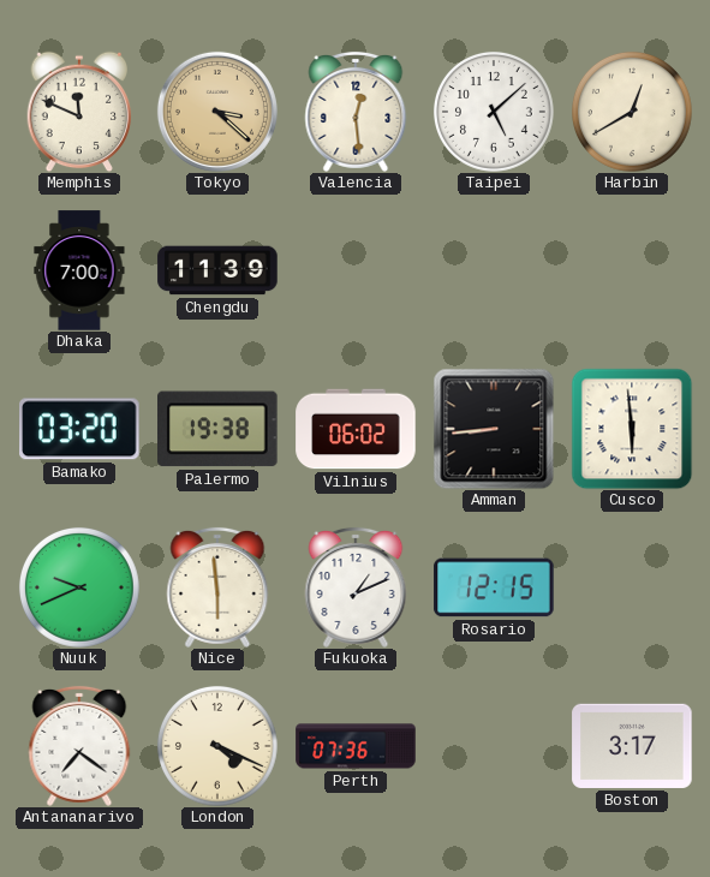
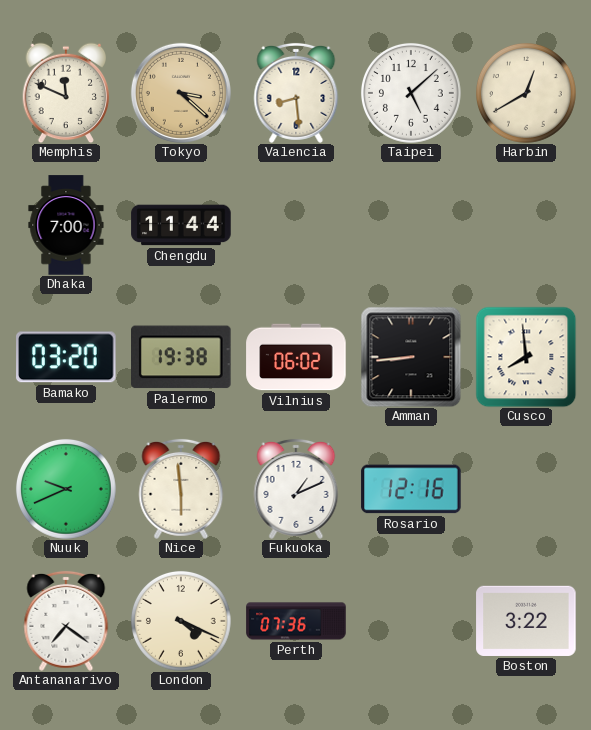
Valencia: 12:29 -> 8:29 (296, 93)
Chengdu: 11:39 -> 11:44 (181, 225)
Cusco: 5:59 -> 7:59 (526, 357)
Rosario: 12:15 -> 12:16 (411, 489)
Boston: 3:17 -> 3:22 (526, 621)
